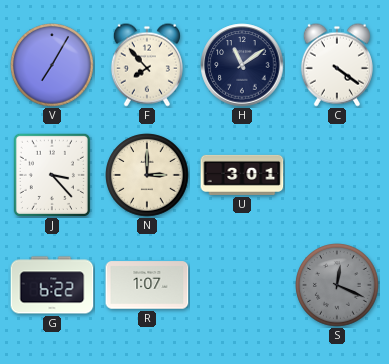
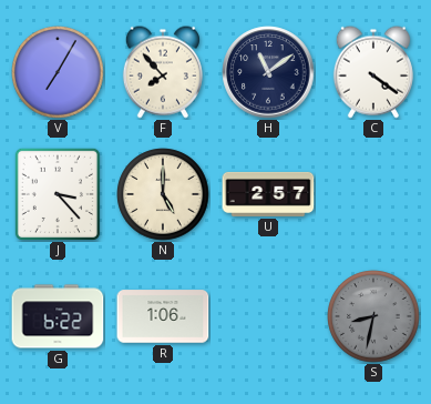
N: 3:00 -> 5:00 (163, 194)
U: 3:01 -> 2:57 (268, 194)
R: 1:07 -> 1:06 (163, 316)
S: 12:19 -> 8:32 (373, 316)
